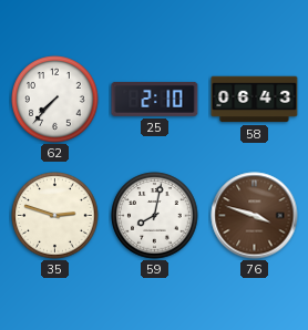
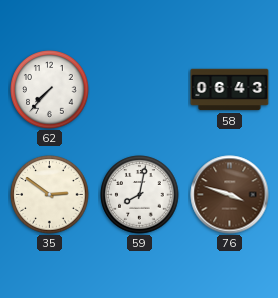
25: 2:10 -> none (155, 99)
35: 2:48 -> 2:51 (50, 195)
